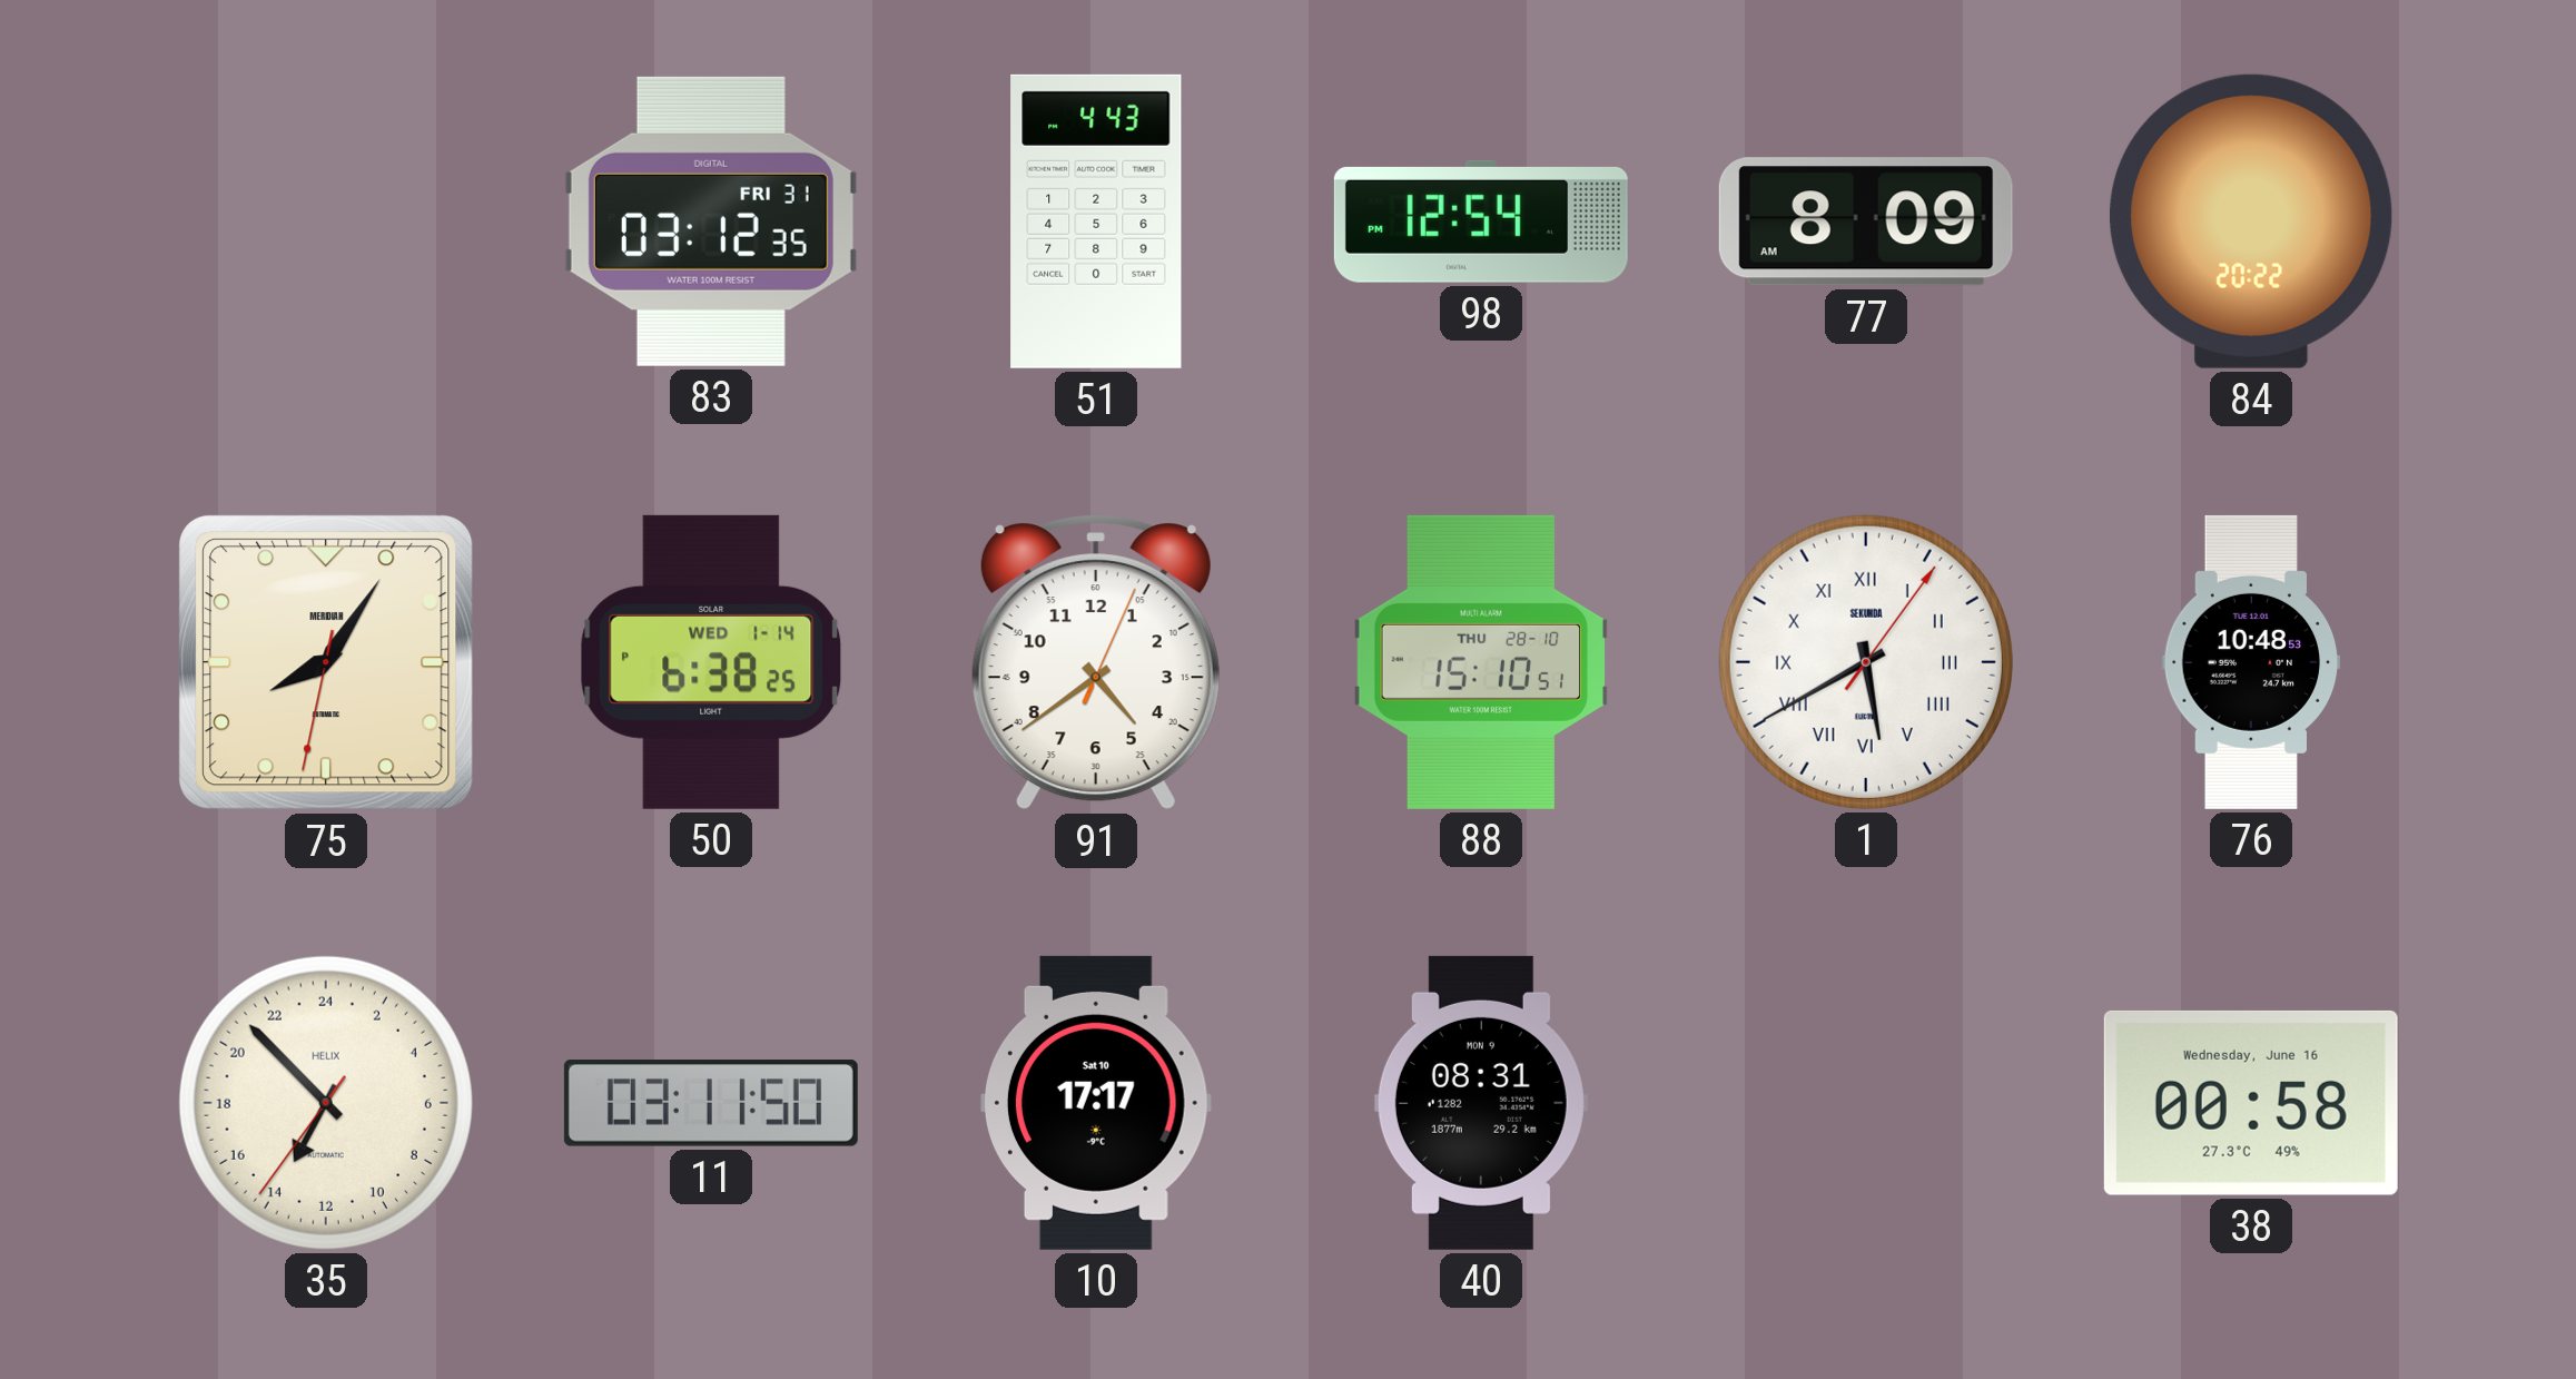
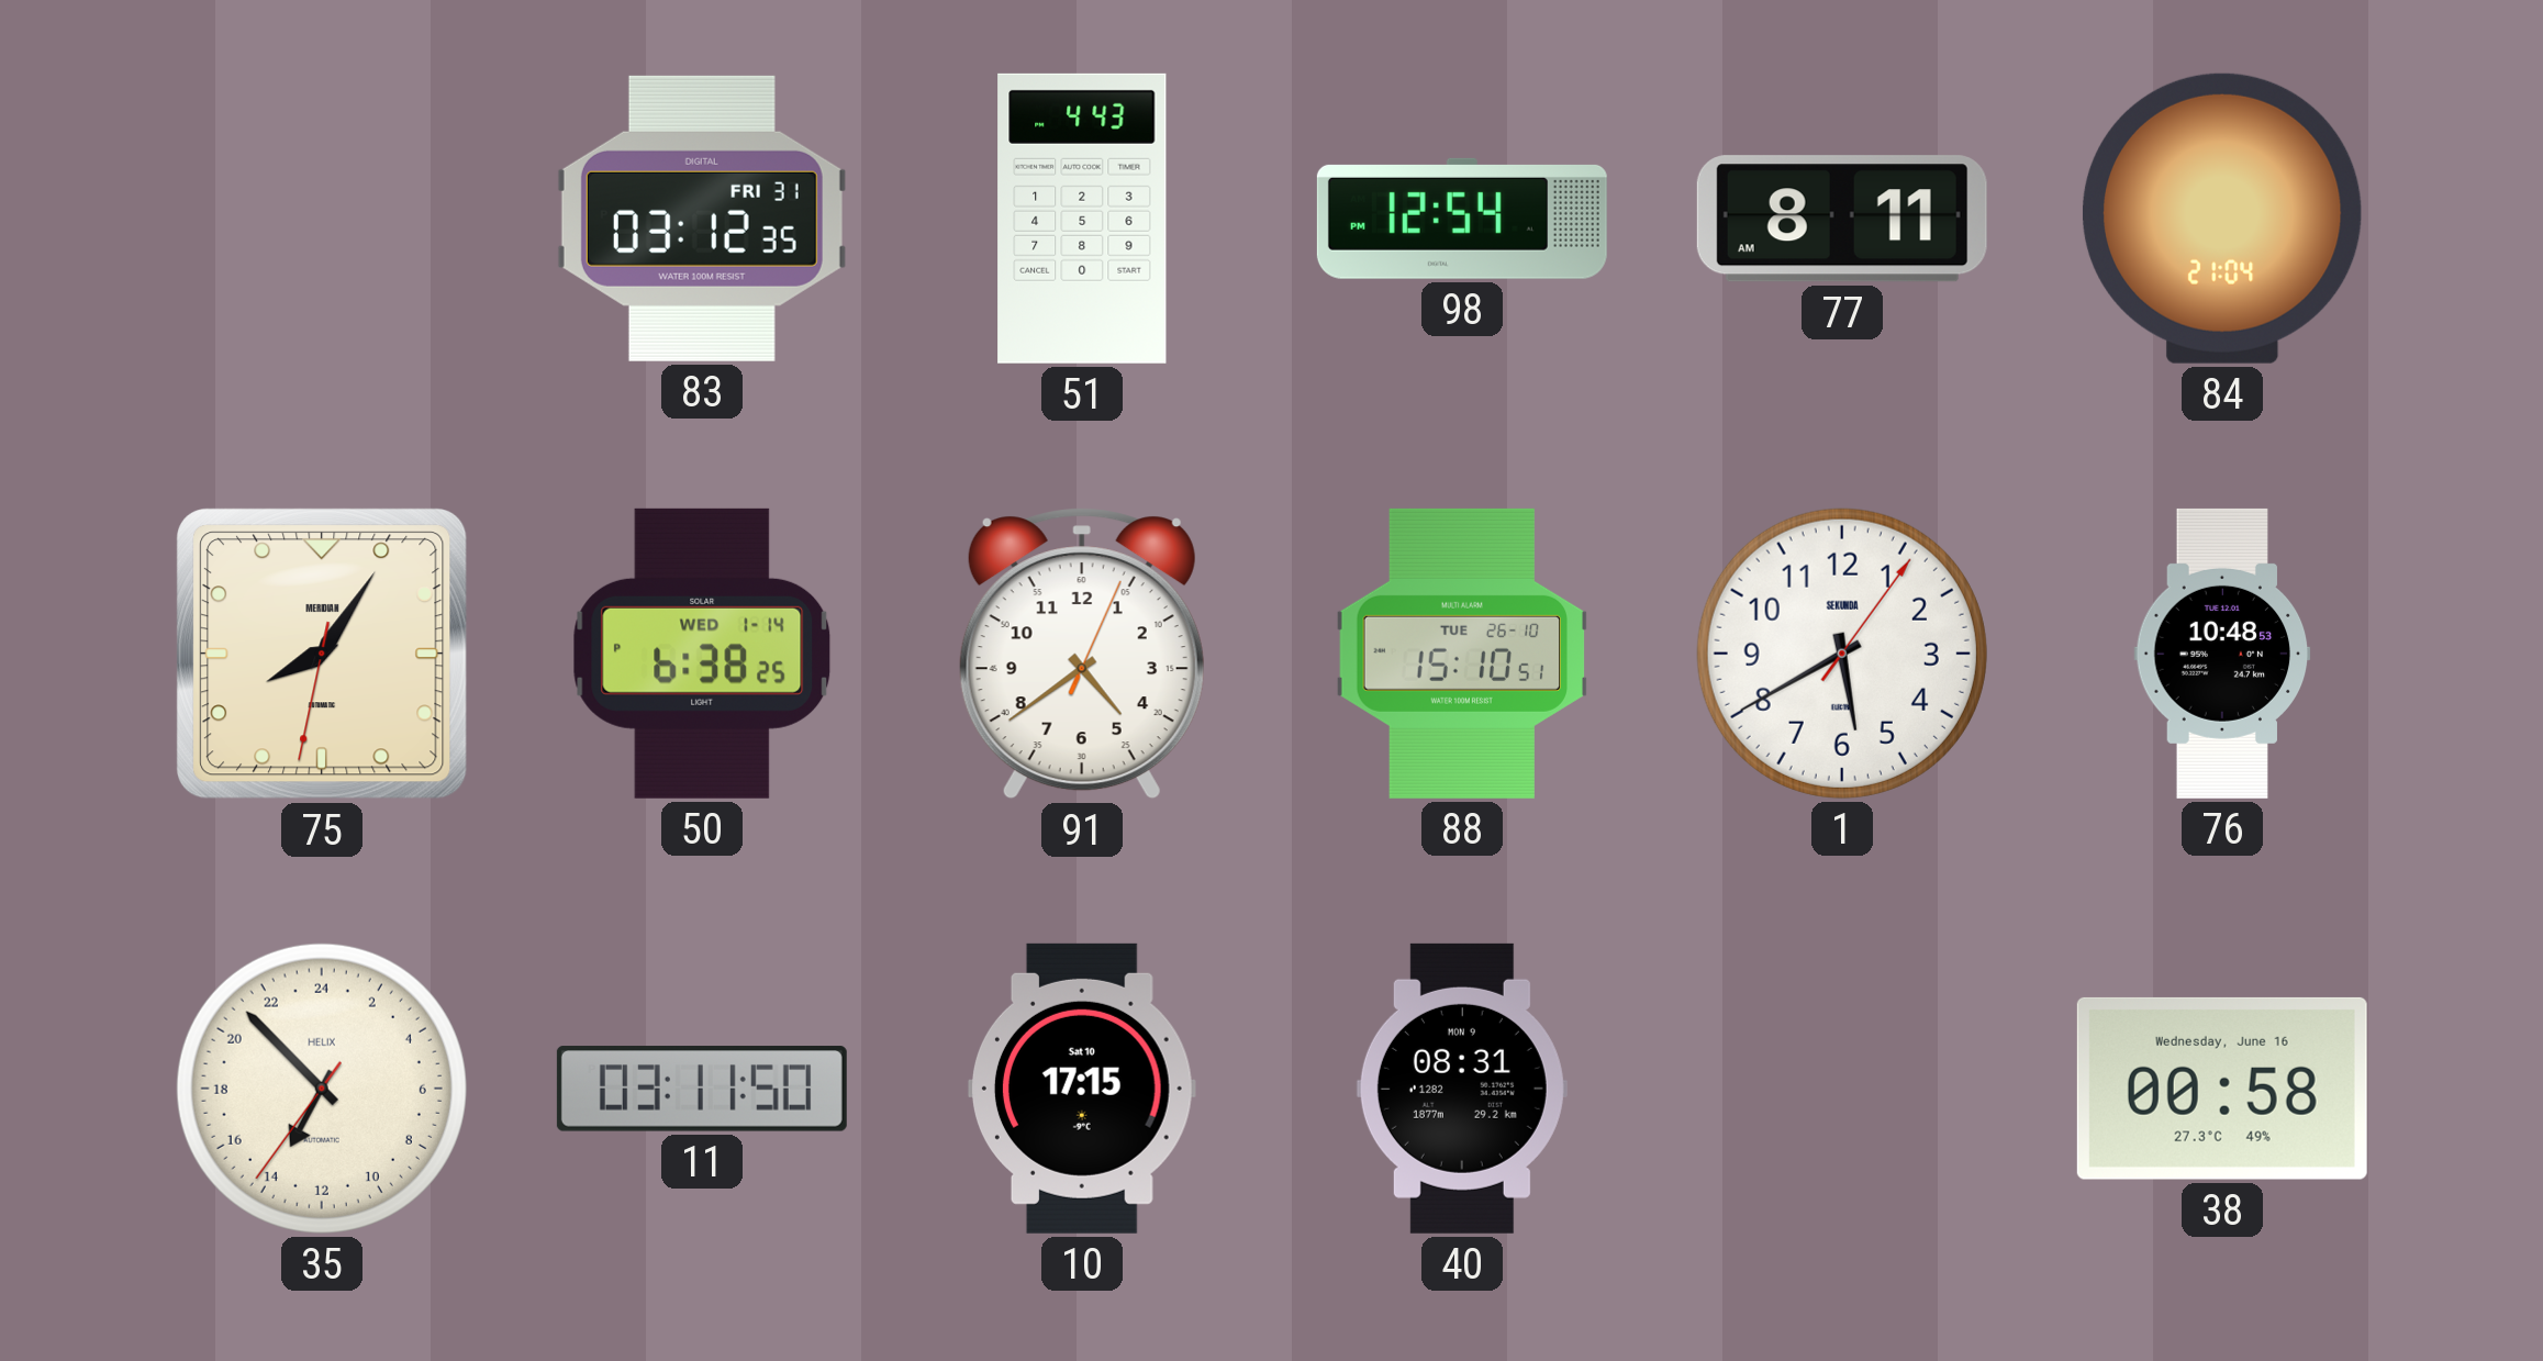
77: 8:09 -> 8:11 (1842, 219)
84: 20:22 -> 21:04 (2222, 219)
88 date: THU 28-10 -> TUE 26-10 (1462, 654)
1 numerals: Roman -> Arabic (1842, 654)
10: 17:17 -> 17:15 (1082, 1089)
